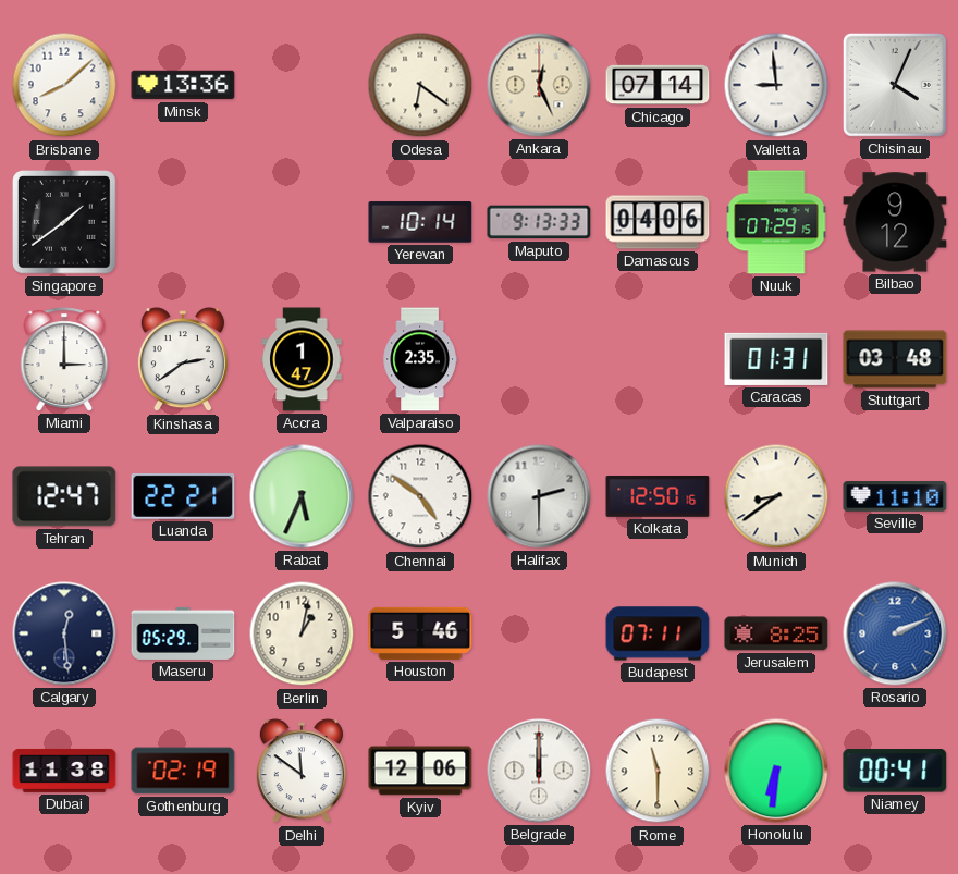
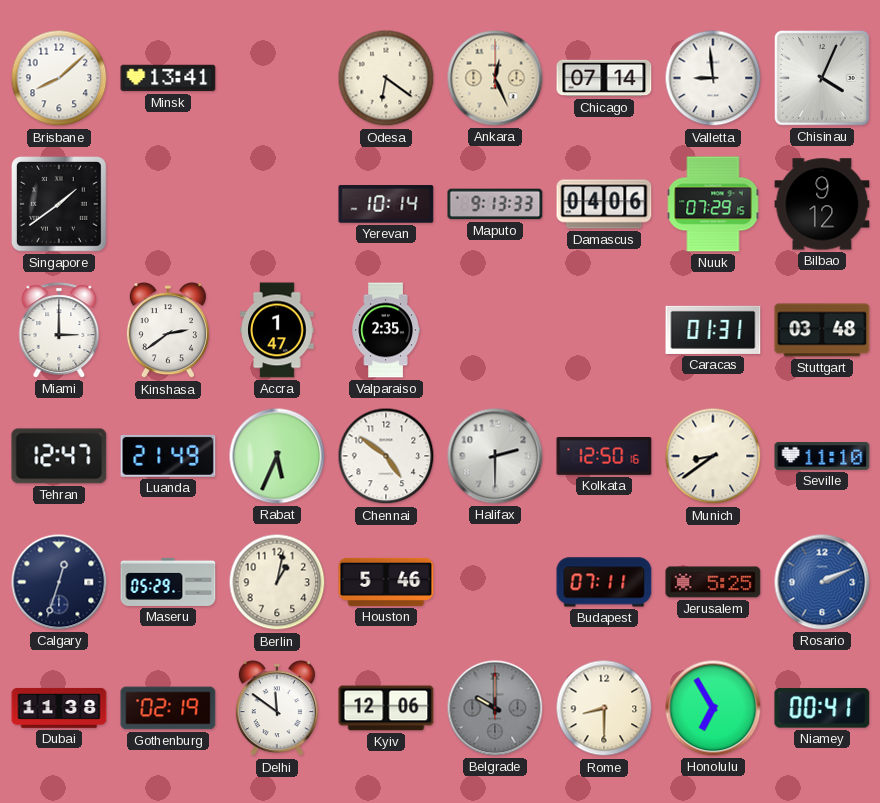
Minsk: 13:36 -> 13:41 (168, 78)
Luanda: 22:21 -> 21:49 (168, 456)
Calgary: 12:29 -> 12:33 (59, 582)
Jerusalem: 8:25 -> 5:25 (713, 582)
Belgrade: 12:00 -> 10:00 (495, 708)
Belgrade dial: white -> grey (495, 708)
Rome: 11:30 -> 8:30 (604, 708)
Honolulu: 6:31 -> 6:55 (713, 708)
